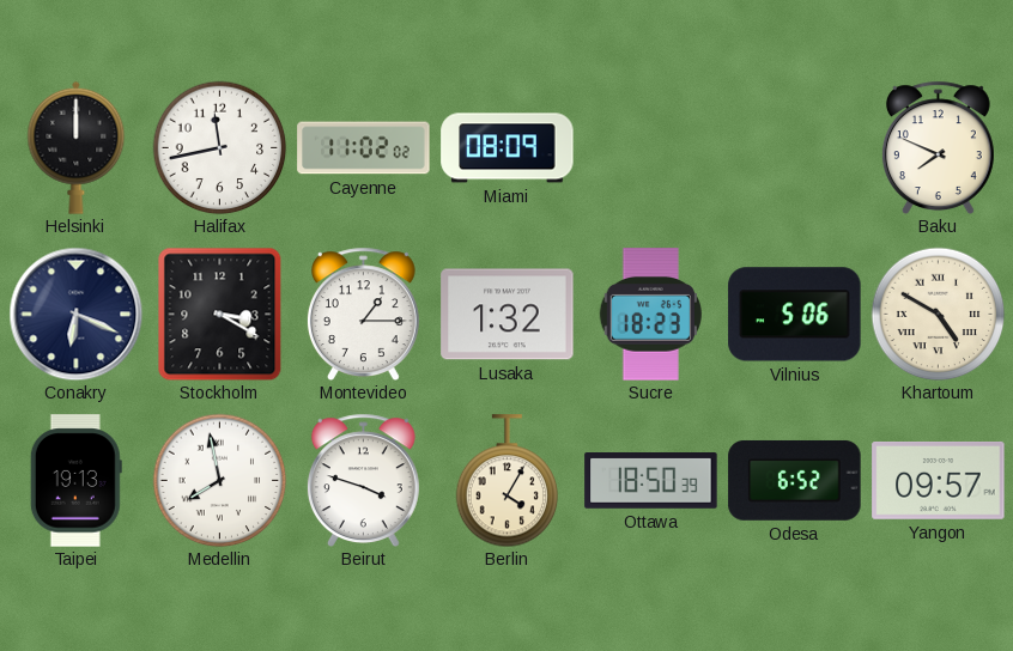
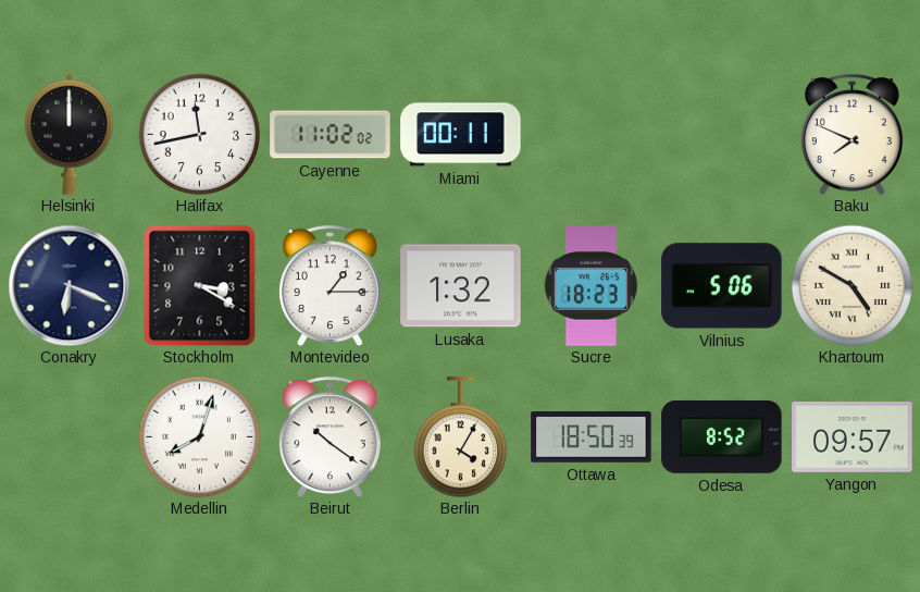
Miami: 08:09 -> 00:11 (461, 135)
Taipei: 19:13 -> none (75, 481)
Medellin: 7:58 -> 8:03 (199, 436)
Beirut: 3:48 -> 10:21 (330, 436)
Odesa: 6:52 -> 8:52 (722, 436)
